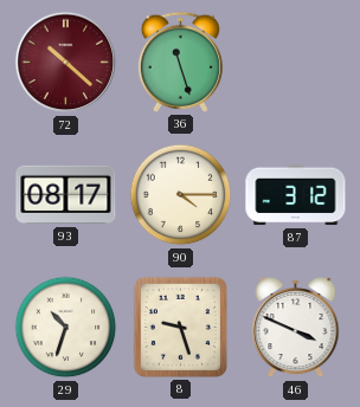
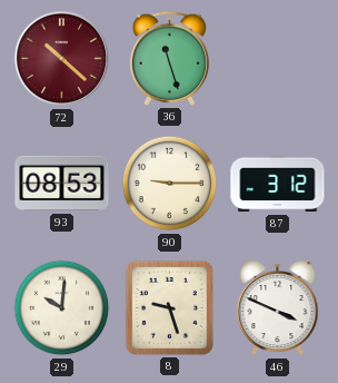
93: 08:17 -> 08:53 (62, 184)
90: 4:15 -> 9:15 (170, 184)
29: 10:33 -> 10:01 (62, 308)
